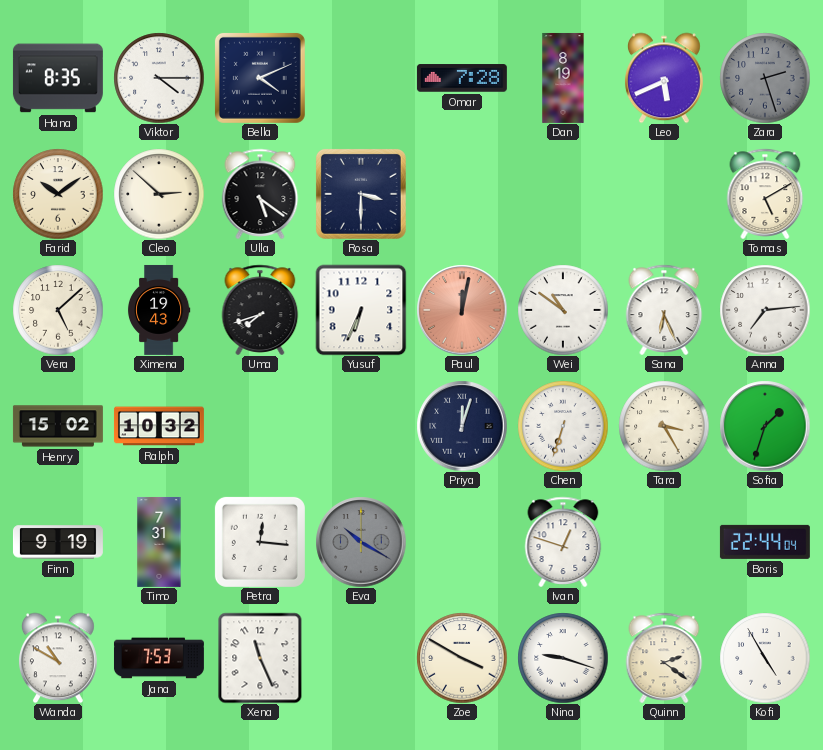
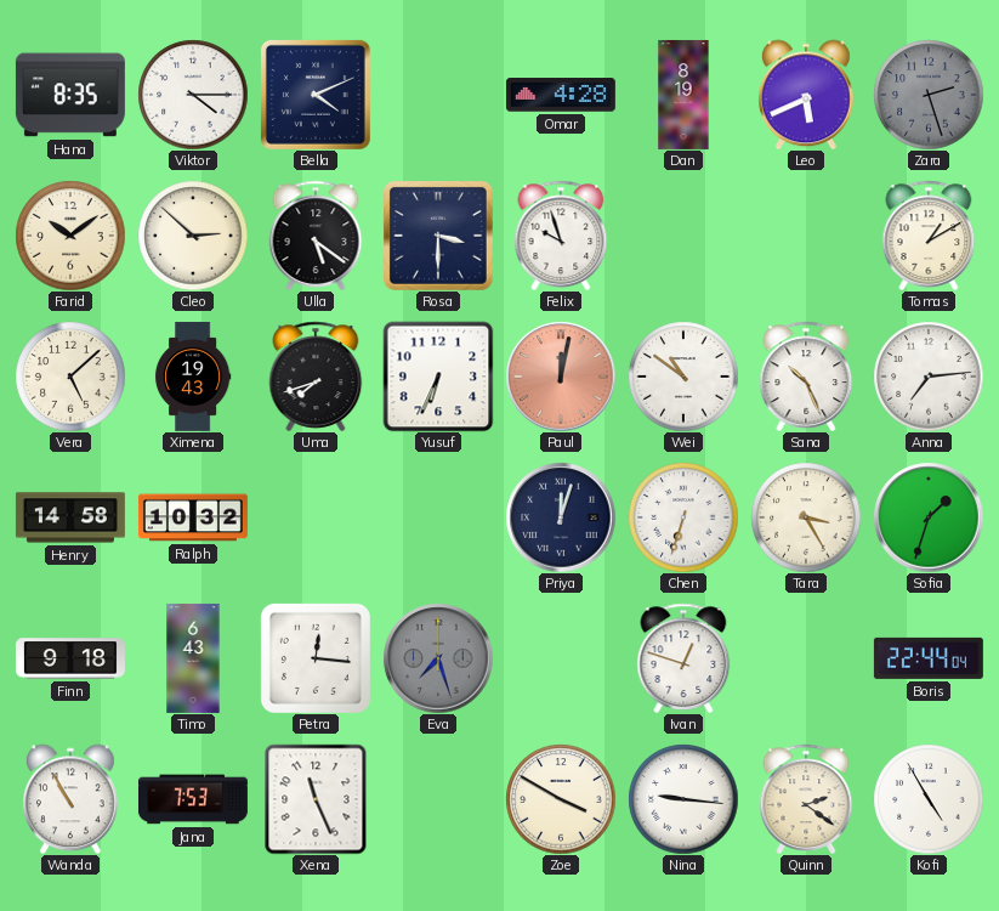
Omar: 7:28 -> 4:28 (561, 95)
Felix: none -> 9:57 (561, 236)
Tomas: 5:10 -> 1:10 (929, 236)
Sana: 6:26 -> 10:26 (806, 377)
Henry: 15:02 -> 14:58 (70, 517)
Finn: 9:19 -> 9:18 (70, 658)
Timo: 7:31 -> 6:43 (193, 658)
Eva: 10:20 -> 7:27 (438, 658)
Wanda: 10:50 -> 10:55 (70, 799)
Nina: 9:18 -> 9:16 (683, 799)
